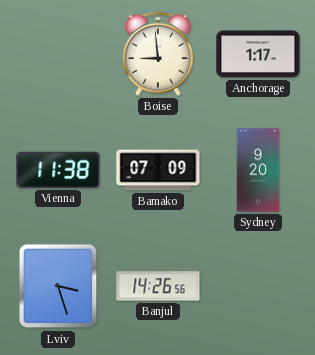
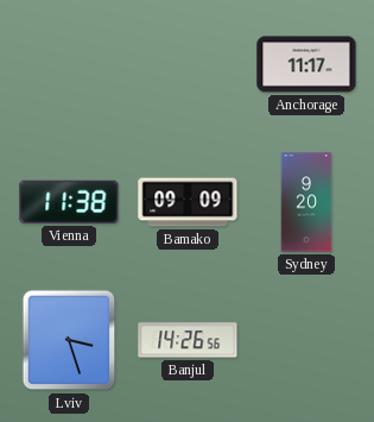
Boise: 8:59 -> none (158, 54)
Anchorage: 1:17 -> 11:17 (306, 64)
Bamako: 07:09 -> 09:09 (188, 202)
